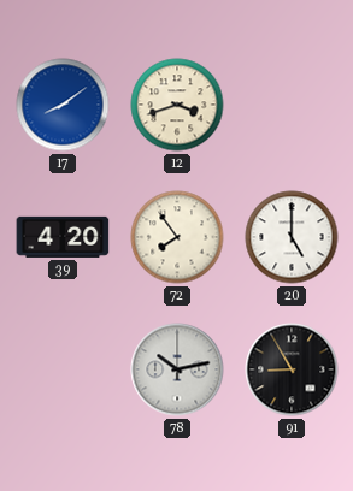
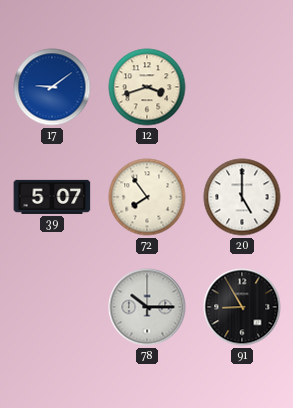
17: 8:09 -> 9:09 (52, 87)
39: 4:20 -> 5:07 (52, 197)
78: 10:13 -> 10:15 (147, 307)
